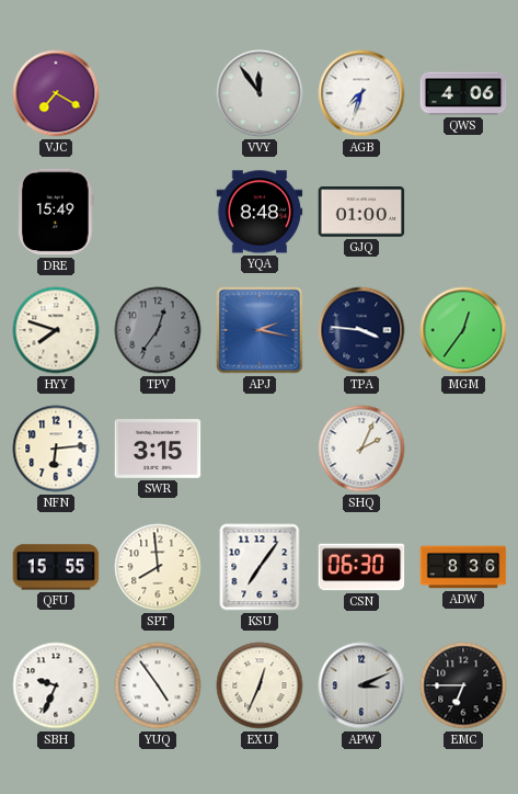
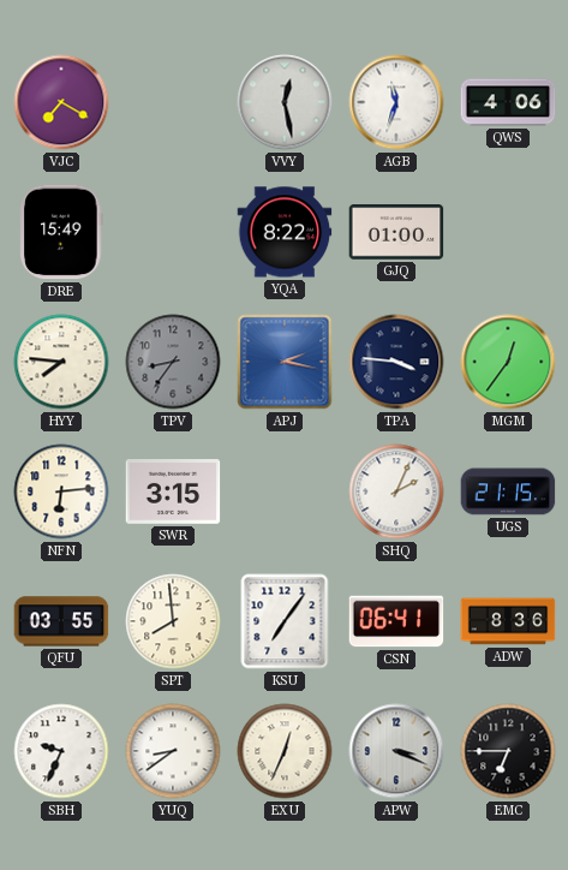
VVY: 11:54 -> 12:28 (285, 102)
AGB: 7:33 -> 11:33 (396, 102)
YQA: 8:48 -> 8:22 (285, 232)
HYY: 7:48 -> 7:46 (61, 362)
TPV: 12:36 -> 8:36 (173, 362)
UGS: none -> 21:15 (508, 491)
QFU: 15:55 -> 03:55 (61, 621)
CSN: 06:30 -> 06:41 (396, 621)
YUQ: 4:54 -> 8:39 (173, 751)
APW: 3:11 -> 3:19 (396, 751)
